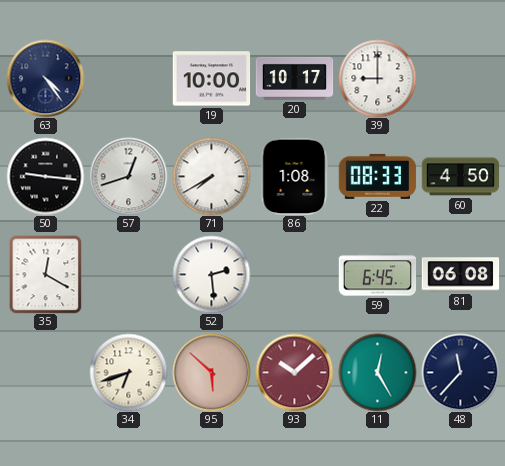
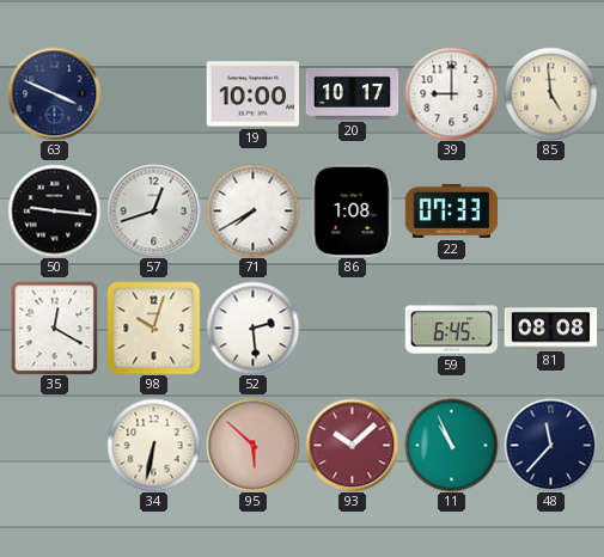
63: 4:24 -> 3:49 (54, 93)
85: none -> 4:59 (550, 93)
22: 08:33 -> 07:33 (451, 210)
60: 4:50 -> none (460, 177)
98: none -> 10:03 (153, 328)
81: 06:08 -> 08:08 (550, 329)
34: 6:42 -> 6:32 (153, 445)
11: 12:25 -> 10:56 (451, 445)
